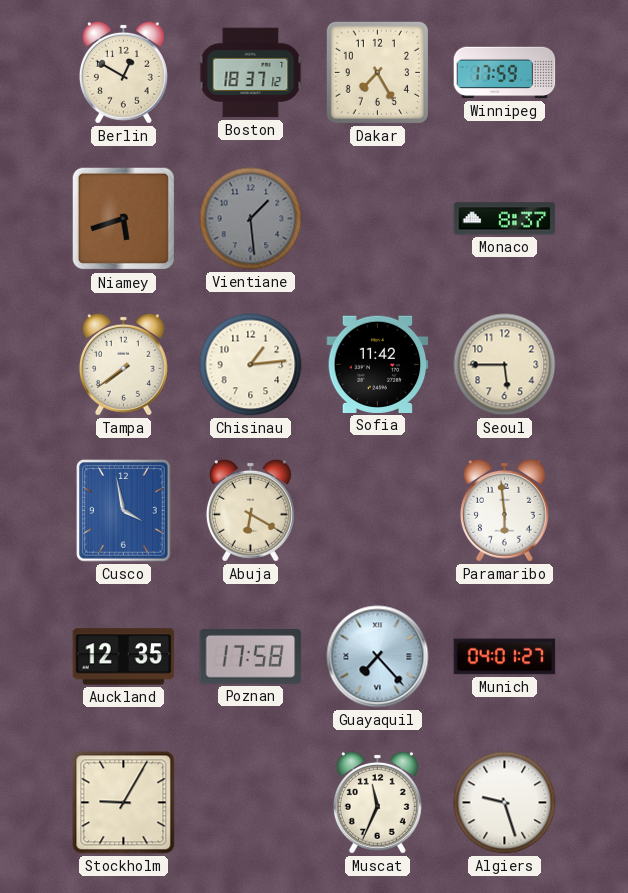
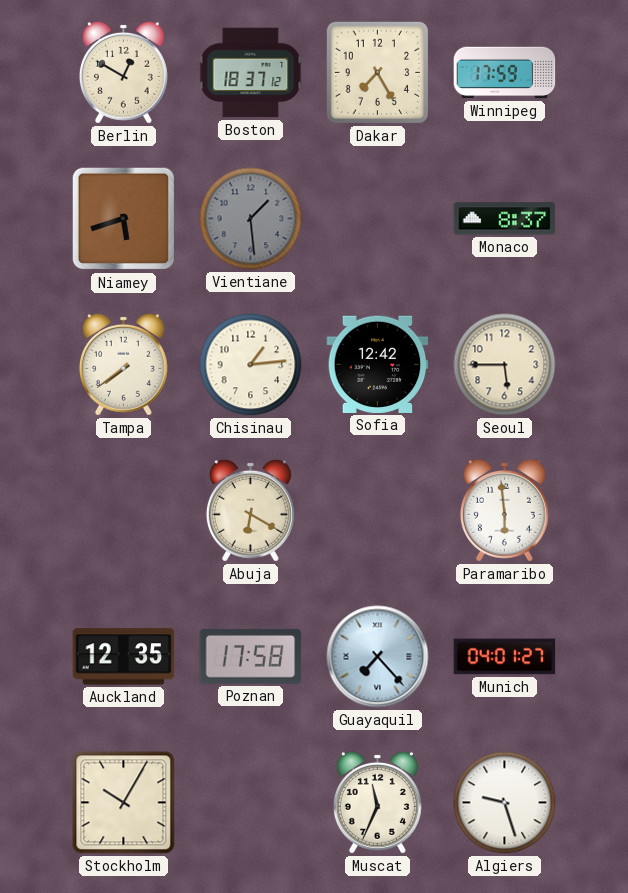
Sofia: 11:42 -> 12:42 (378, 364)
Cusco: 3:58 -> none (124, 511)
Stockholm: 9:05 -> 10:05 (124, 803)
